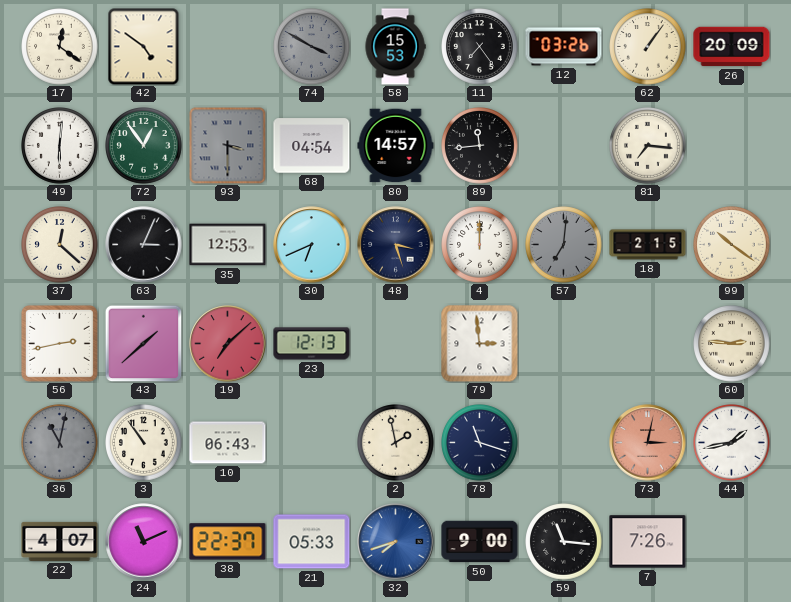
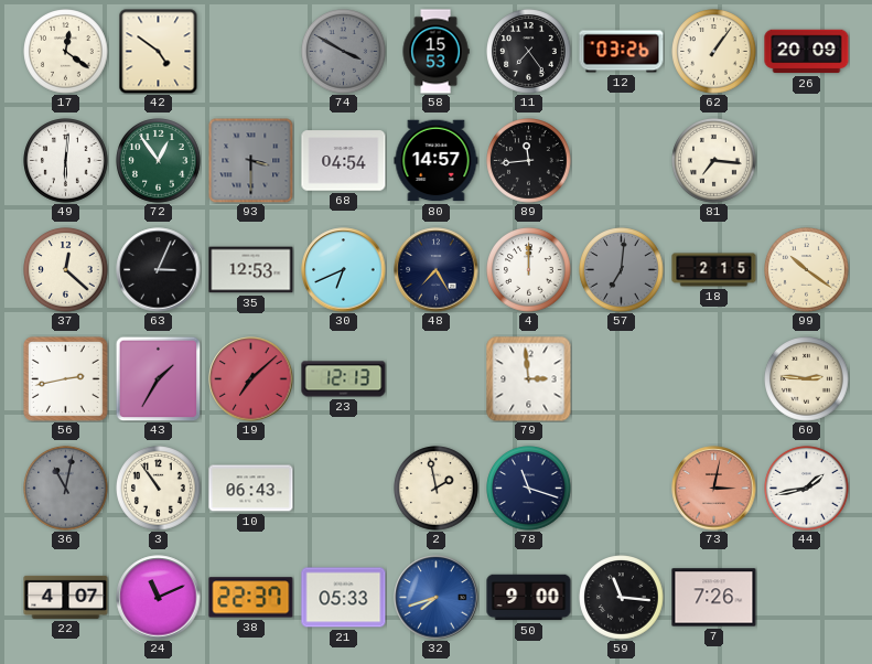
48: 3:27 -> 7:25 (437, 270)
43: 1:38 -> 1:35 (158, 378)
